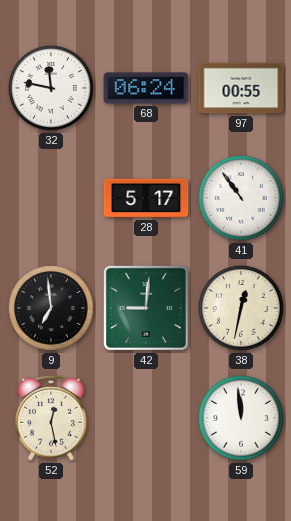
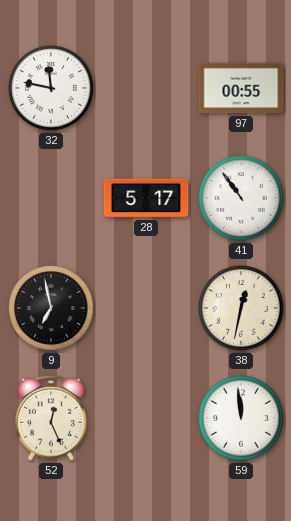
68: 06:24 -> none (146, 88)
9: 6:59 -> 6:58 (52, 309)
42: 9:01 -> none (146, 308)
52: 12:28 -> 12:26 (52, 418)
